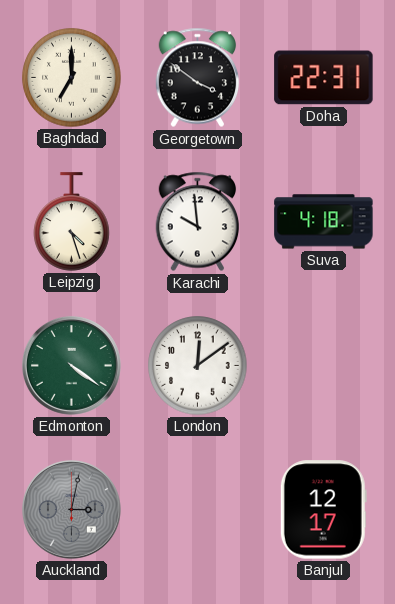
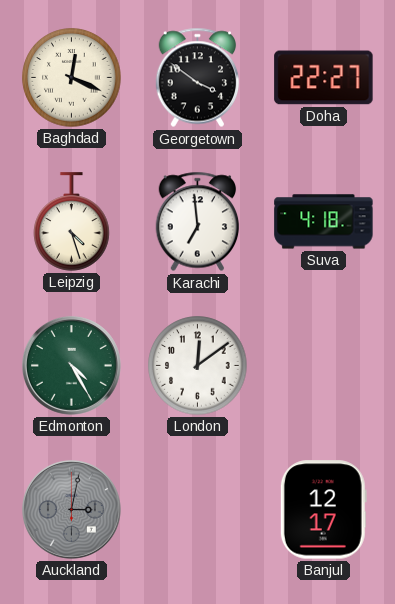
Baghdad: 7:00 -> 12:19 (72, 78)
Doha: 22:31 -> 22:27 (324, 78)
Karachi: 9:59 -> 6:59 (198, 222)
Edmonton: 4:21 -> 4:25 (71, 365)
